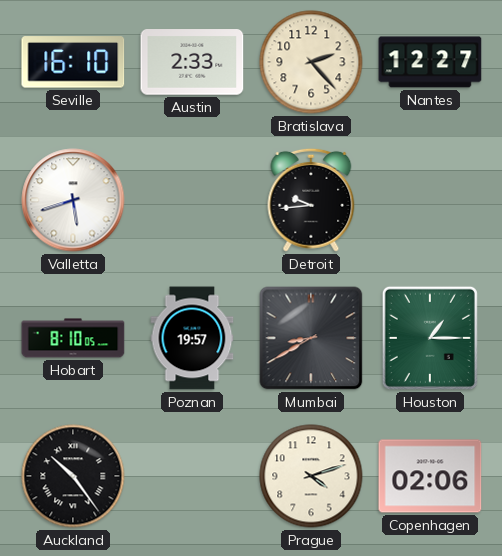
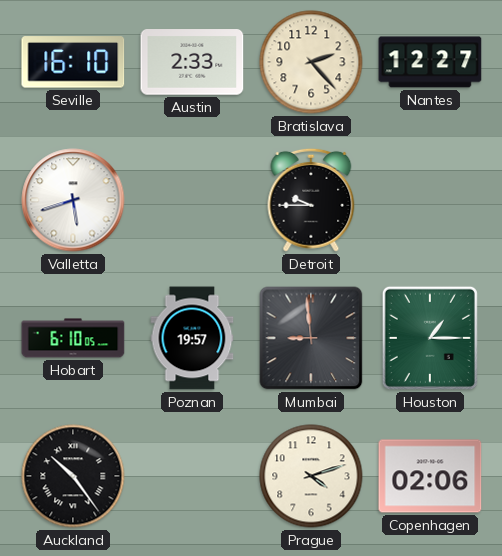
Detroit: 9:44 -> 9:45 (311, 200)
Hobart: 8:10 -> 6:10 (73, 338)
Mumbai: 8:40 -> 8:59 (311, 338)
